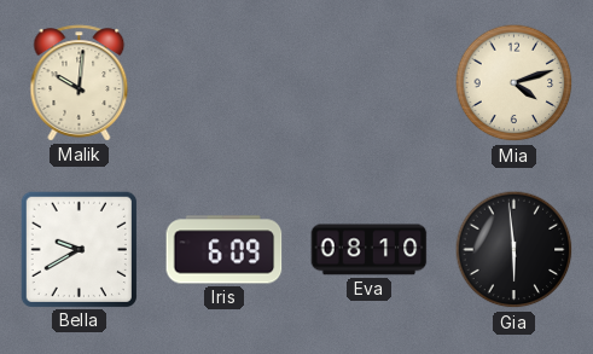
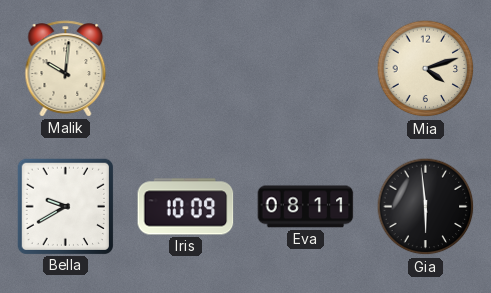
Iris: 6:09 -> 10:09 (186, 207)
Eva: 08:10 -> 08:11 (306, 207)
